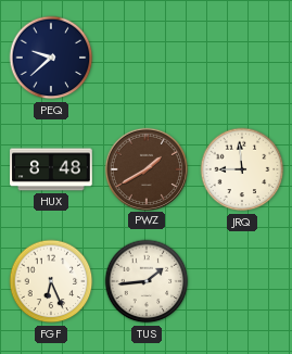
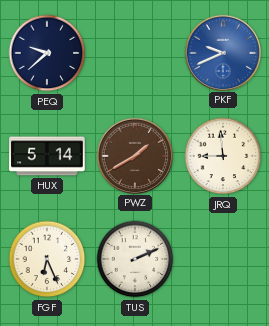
PKF: none -> 9:41 (222, 52)
HUX: 8:48 -> 5:14 (47, 156)
TUS: 1:44 -> 2:11 (135, 259)
